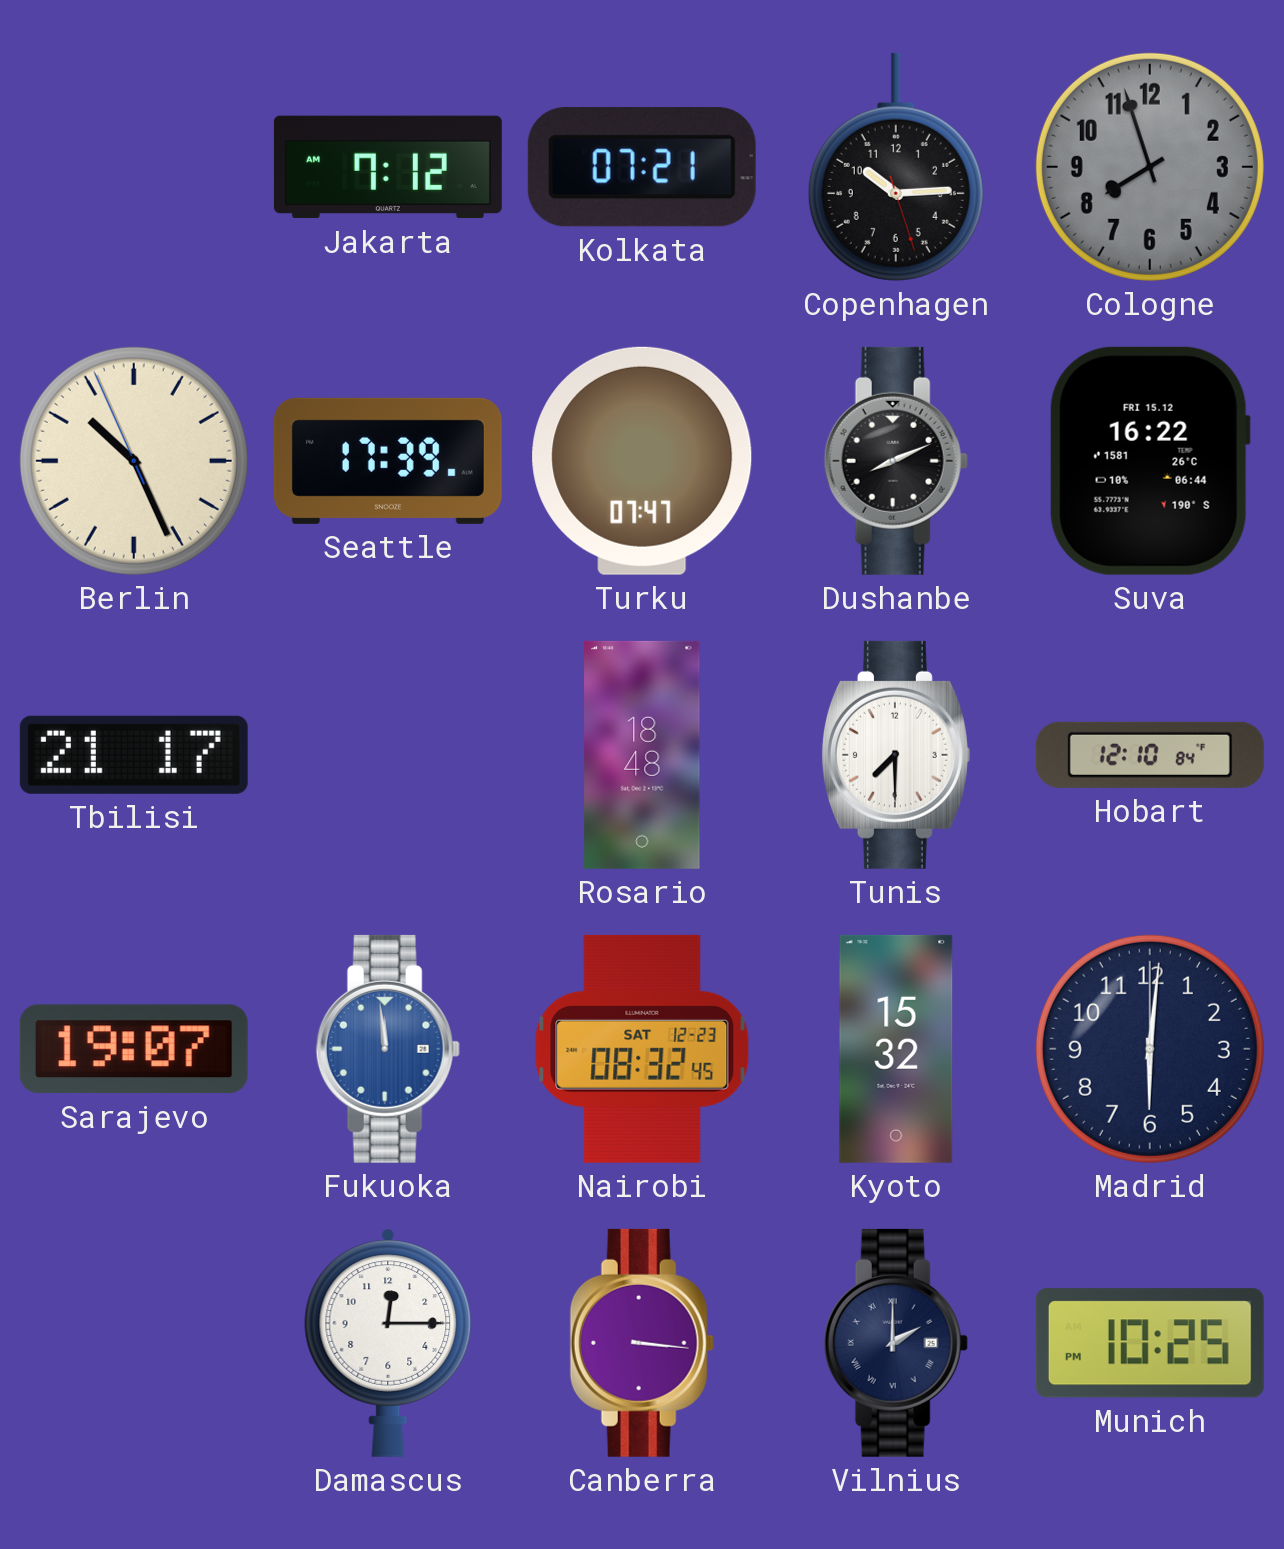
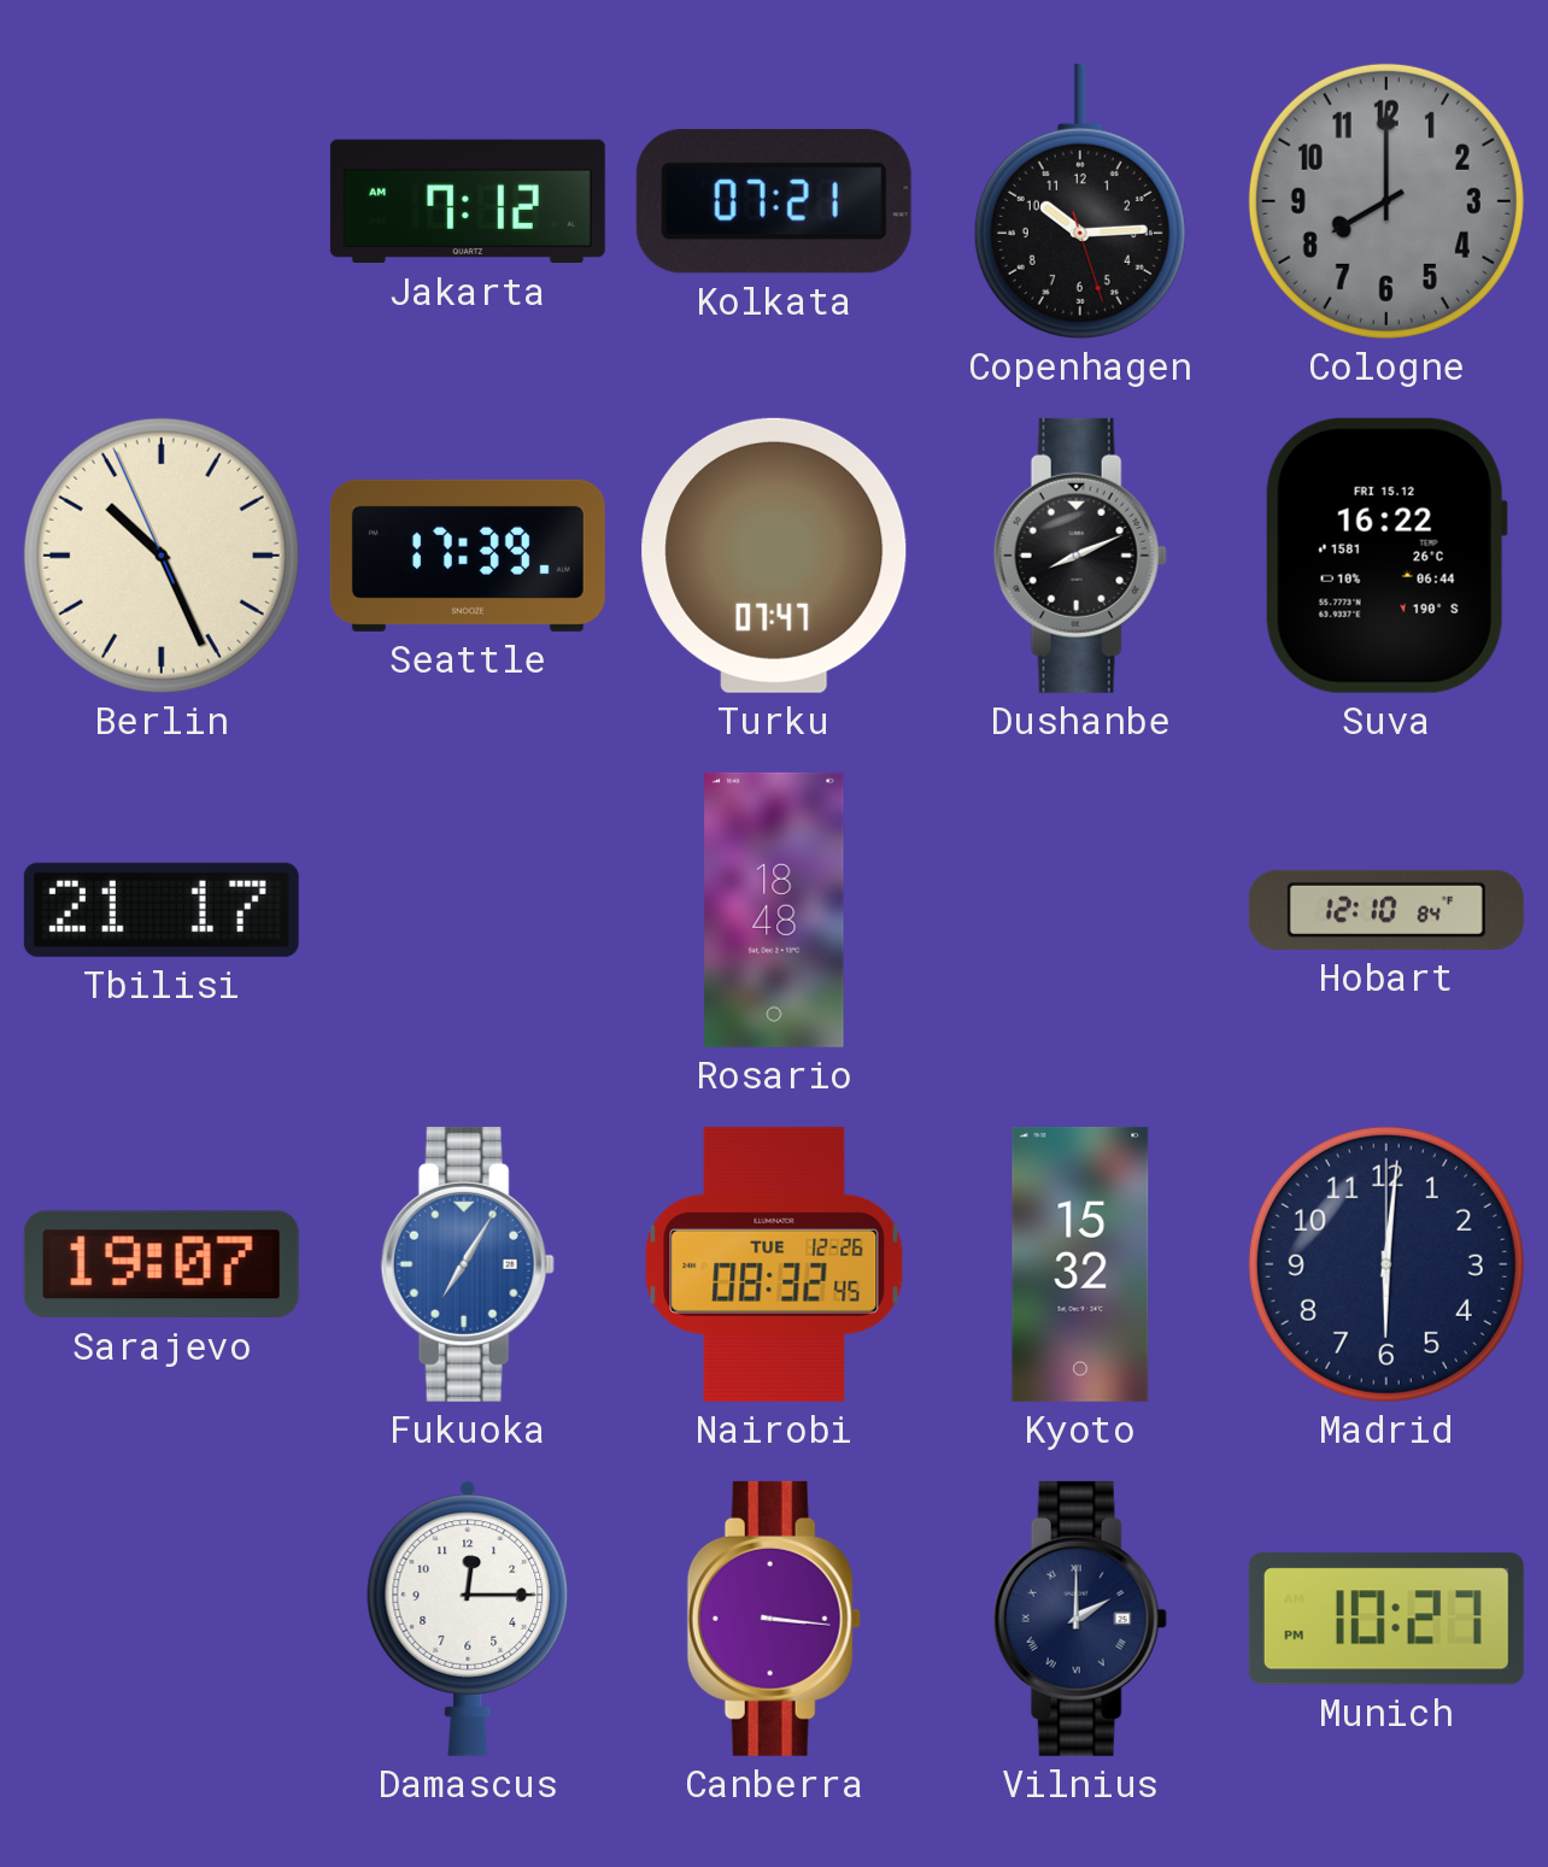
Cologne: 7:57 -> 8:00 (1386, 201)
Tunis: 7:30 -> none (895, 755)
Fukuoka: 11:59 -> 7:05 (468, 1264)
Nairobi date: SAT 12-23 -> TUE 12-26 (774, 1264)
Munich: 10:25 -> 10:27 (1386, 1619)
